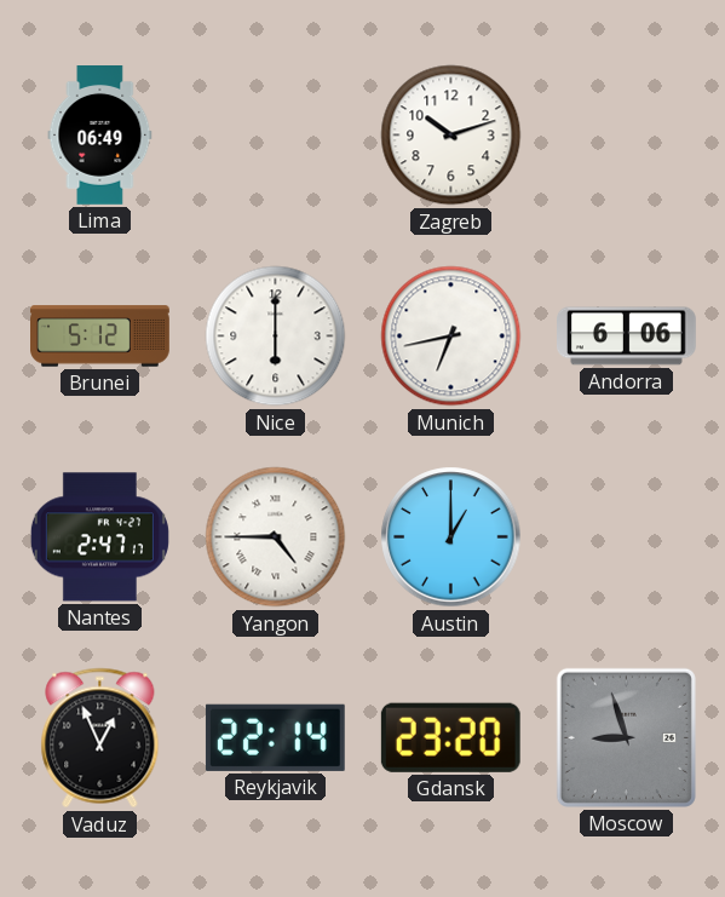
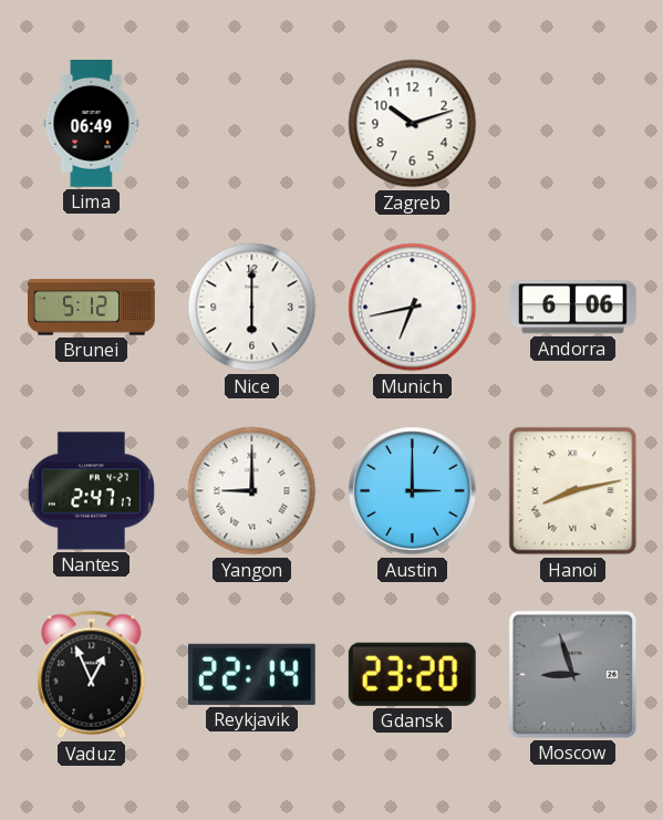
Yangon: 4:45 -> 9:00 (252, 491)
Austin: 1:00 -> 3:00 (413, 491)
Hanoi: none -> 8:13 (573, 491)
